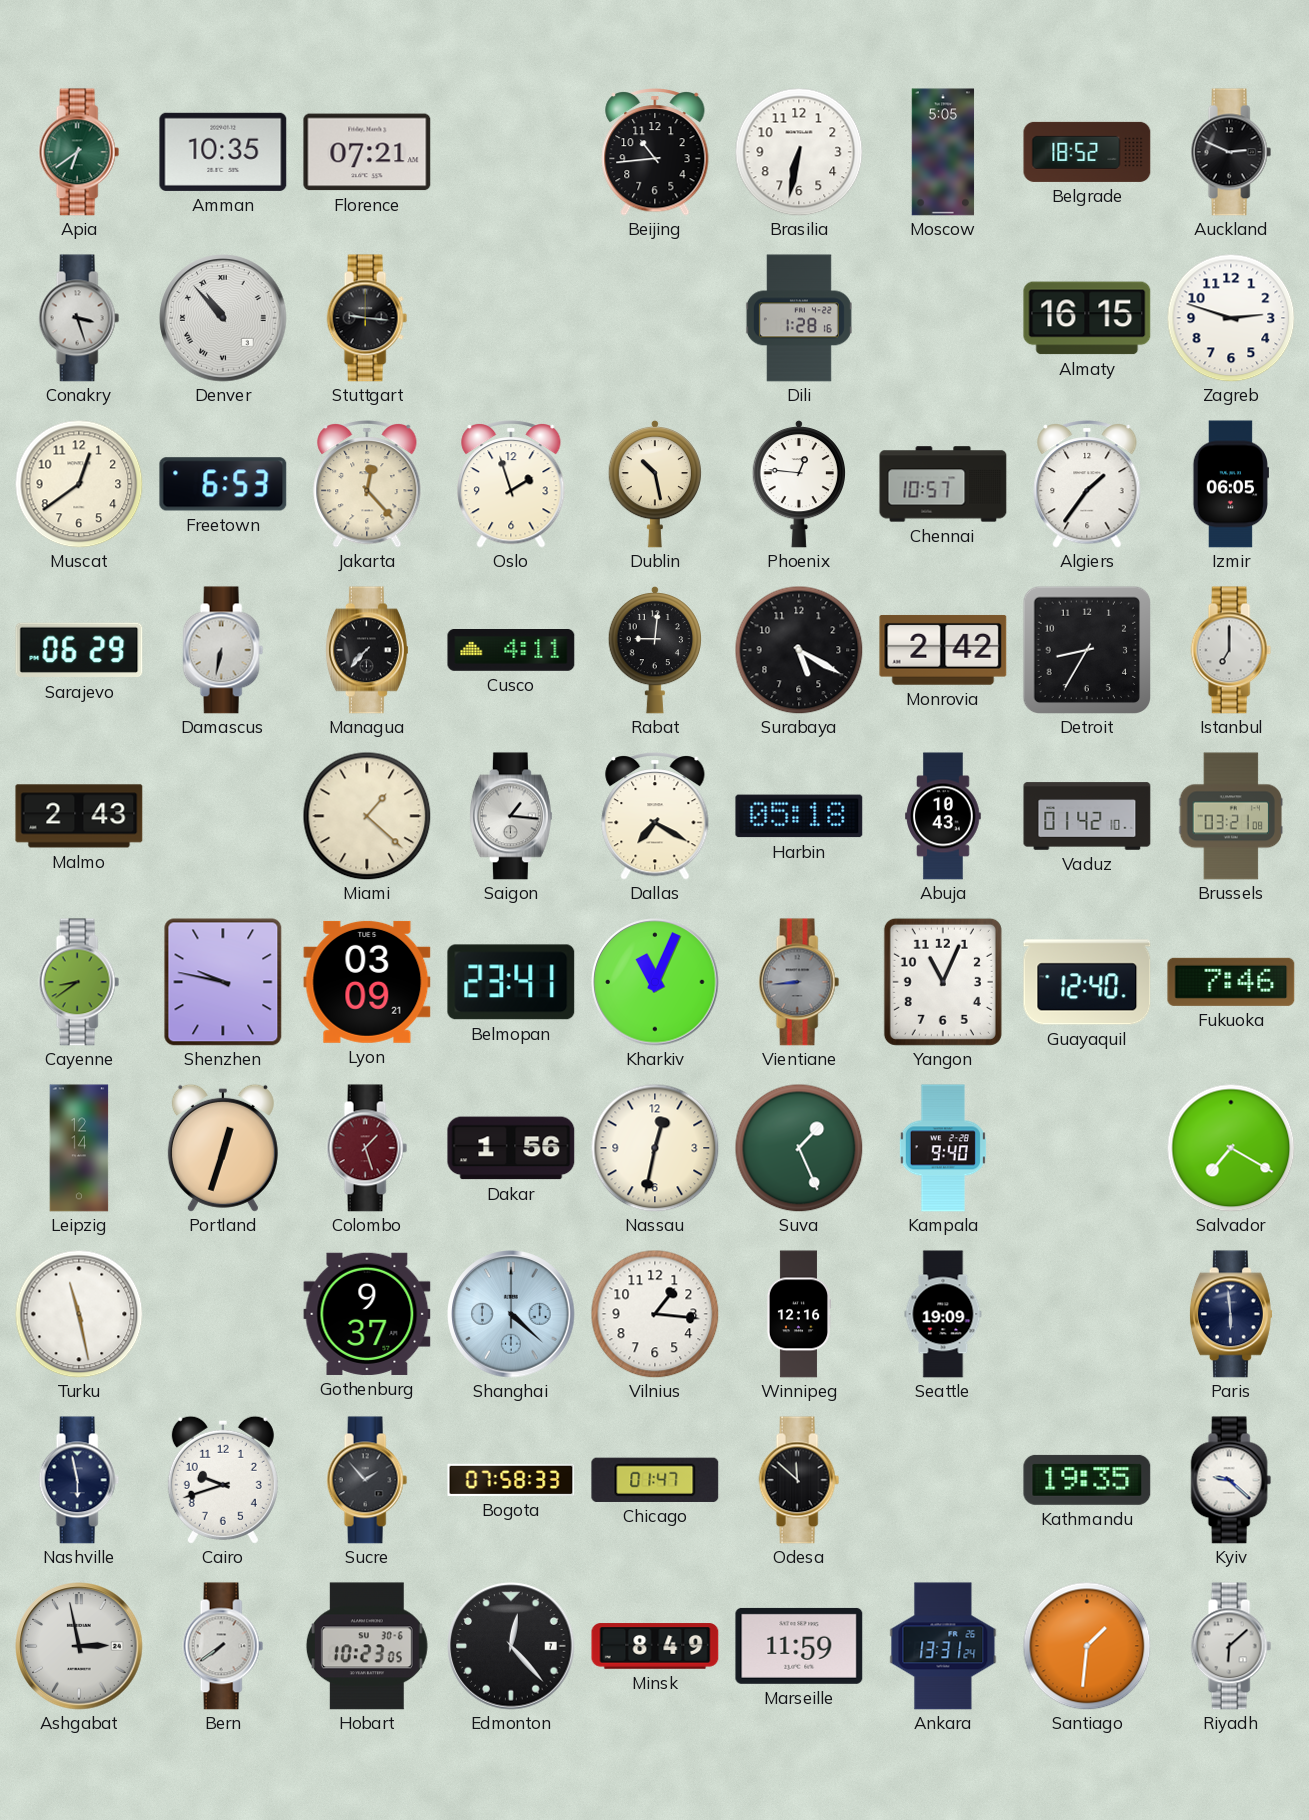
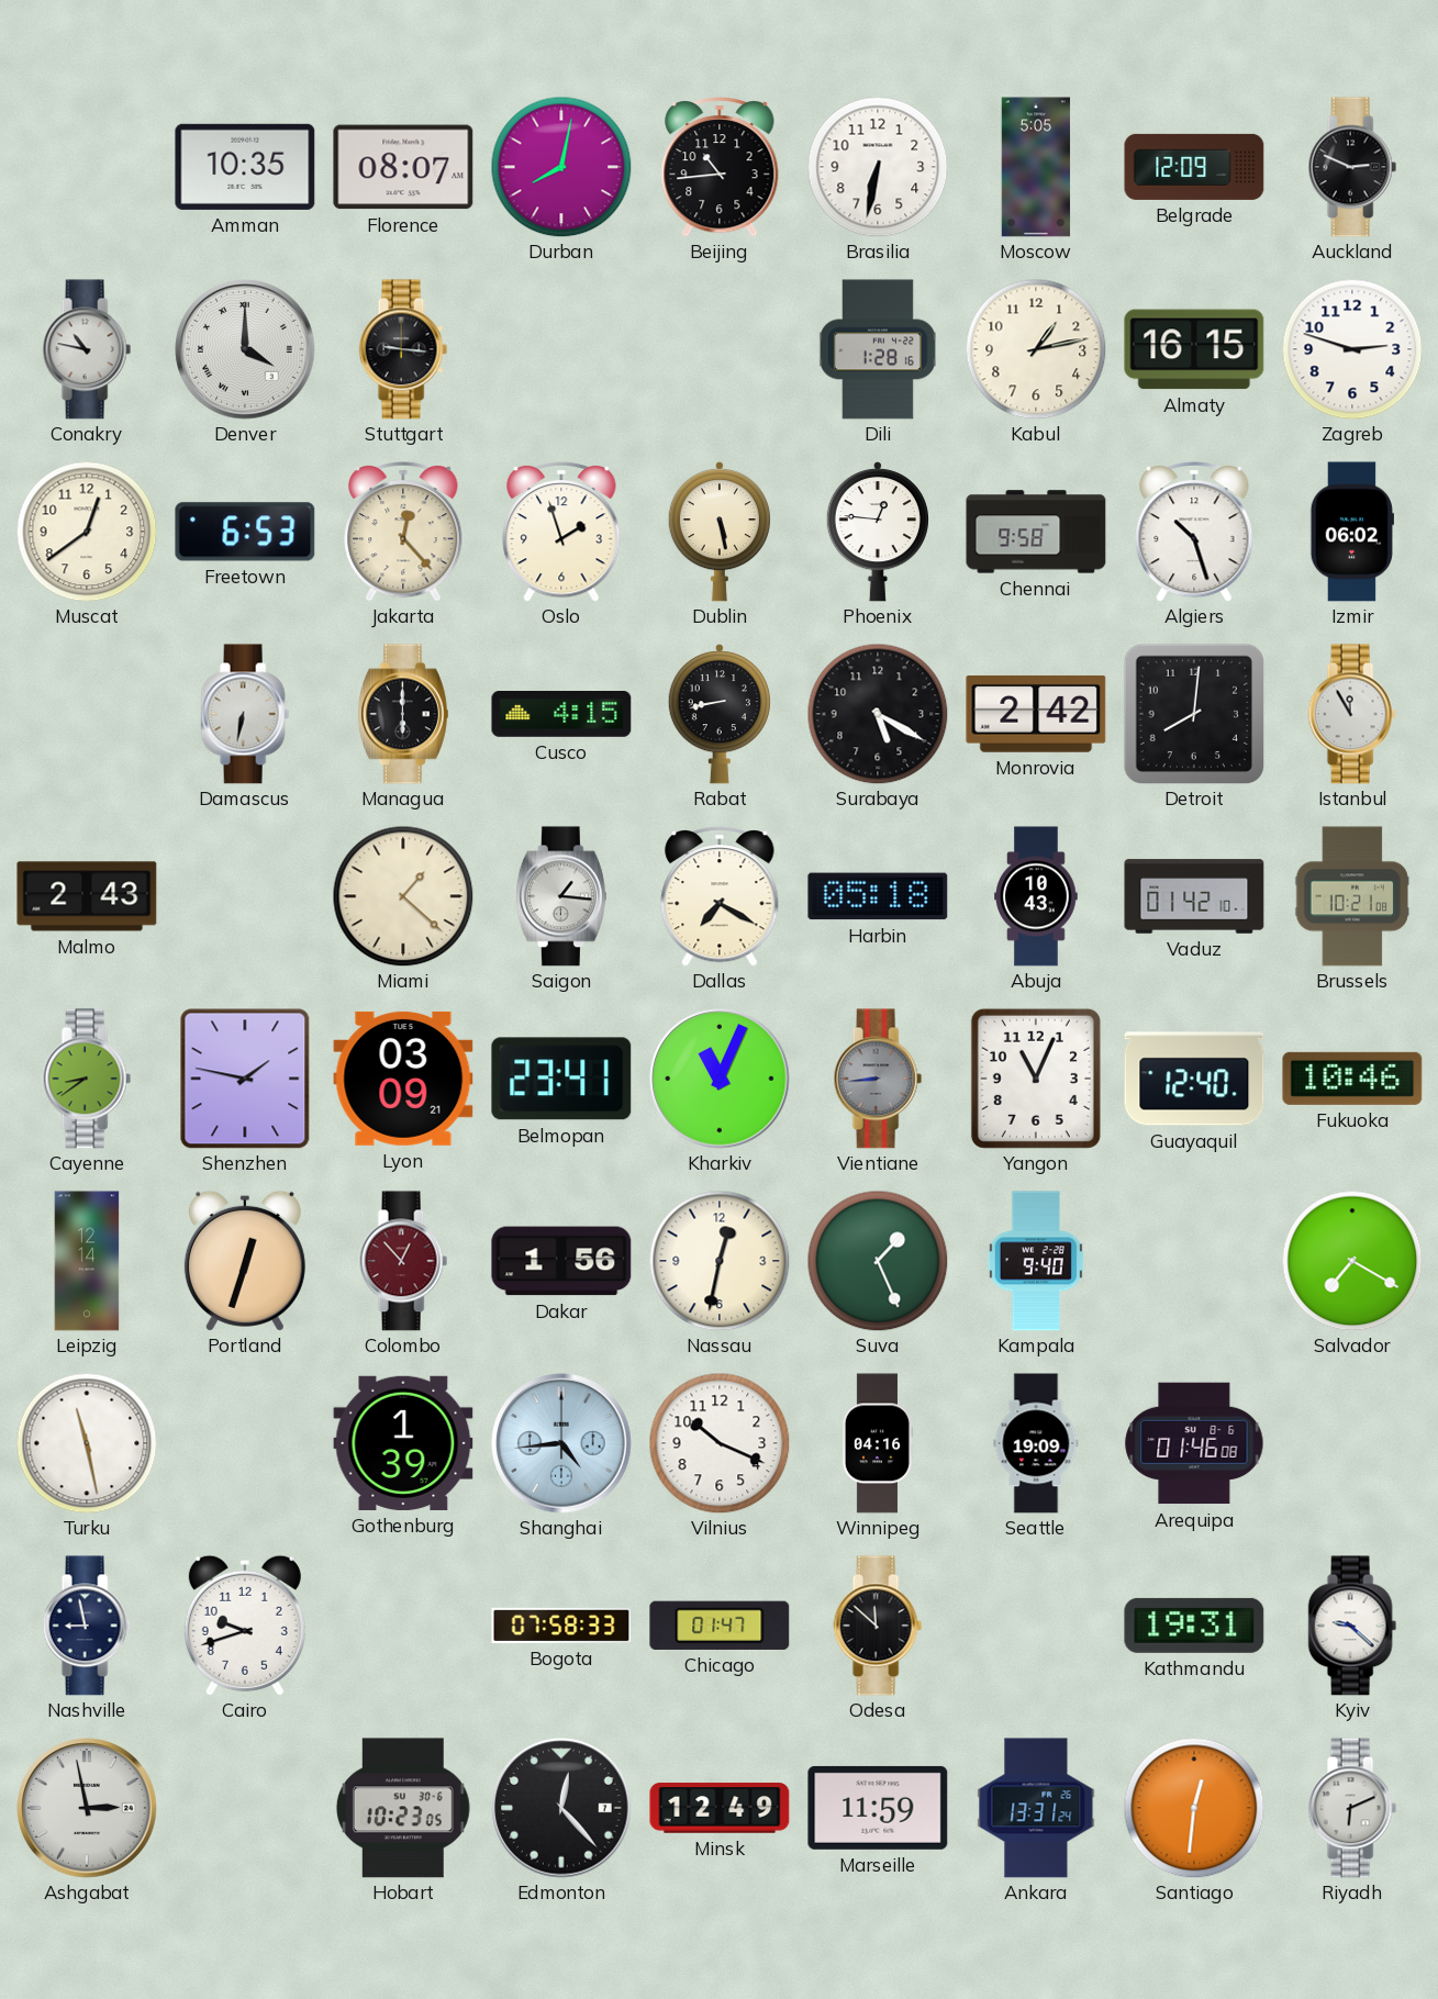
Apia: 6:39 -> none (79, 152)
Florence: 07:21 -> 08:07 (403, 167)
Durban: none -> 8:02 (561, 167)
Belgrade: 18:52 -> 12:09 (1194, 167)
Conakry: 3:27 -> 10:47 (87, 349)
Denver: 10:53 -> 4:00 (245, 349)
Kabul: none -> 1:13 (1036, 349)
Dublin: 10:28 -> 5:28 (718, 532)
Chennai: 10:57 -> 9:58 (1036, 532)
Algiers: 1:36 -> 10:27 (1194, 533)
Izmir: 06:05 -> 06:02 (1352, 532)
Sarajevo: 06:29 -> none (79, 650)
Managua: 7:37 -> 6:00 (403, 714)
Cusco: 4:11 -> 4:15 (561, 715)
Rabat: 9:01 -> 8:43 (718, 714)
Detroit: 8:35 -> 8:01 (1194, 714)
Istanbul: 7:00 -> 11:55 (1352, 714)
Brussels: 03:21 -> 10:21 (1351, 896)
Shenzhen: 9:47 -> 1:47 (245, 1079)
Fukuoka: 7:46 -> 10:46 (1352, 1079)
Colombo: 1:27 -> 12:53 (403, 1261)
Gothenburg: 9:37 -> 1:39 (403, 1443)
Shanghai: 4:22 -> 4:44 (561, 1443)
Vilnius: 1:16 -> 10:19 (720, 1443)
Winnipeg: 12:16 -> 04:16 (878, 1443)
Arequipa: none -> 01:46 (1194, 1443)
Paris: 5:59 -> none (1231, 1314)
Nashville: 5:58 -> 8:58 (87, 1626)
Sucre: 1:53 -> none (367, 1480)
Kathmandu: 19:35 -> 19:31 (1194, 1626)
Bern: 7:39 -> none (223, 1646)
Minsk: 8:49 -> 12:49 (720, 1808)
Santiago: 1:31 -> 12:31 (1194, 1808)
Riyadh: 6:08 -> 6:11 (1352, 1808)
